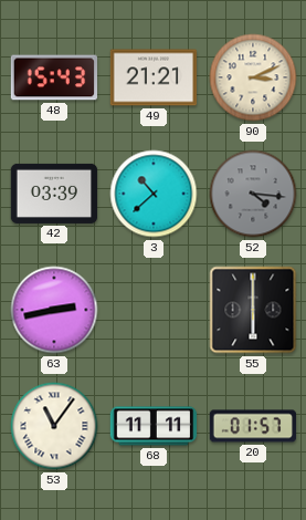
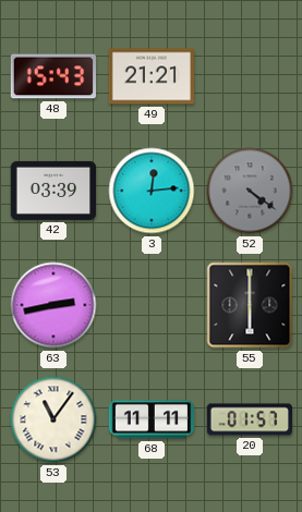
90: 3:11 -> none (253, 77)
3: 10:38 -> 12:14 (152, 191)
52: 4:16 -> 4:21 (250, 191)
